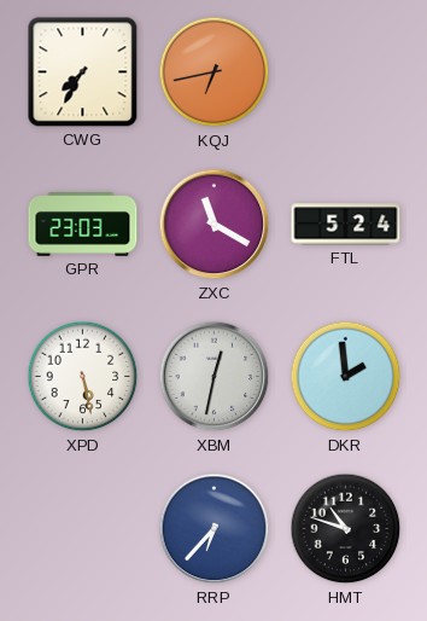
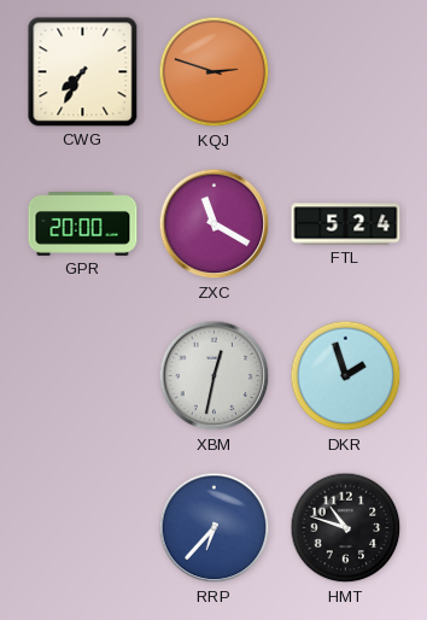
KQJ: 6:43 -> 2:48 (215, 72)
GPR: 23:03 -> 20:00 (83, 224)
XPD: 5:28 -> none (83, 377)
DKR: 1:59 -> 1:57 (346, 376)
